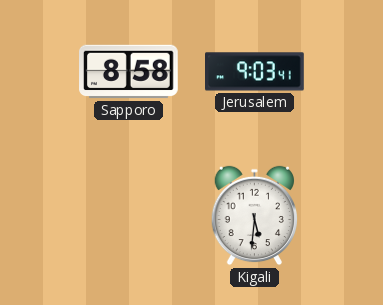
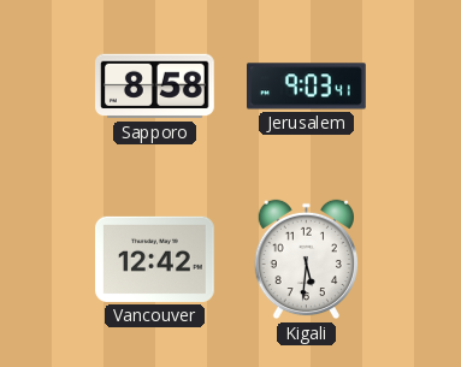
Vancouver: none -> 12:42 (155, 259)
